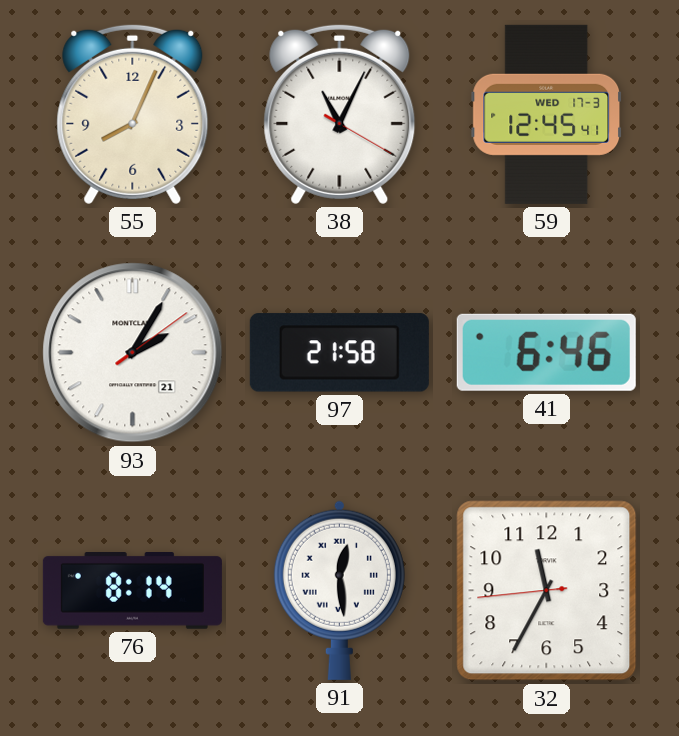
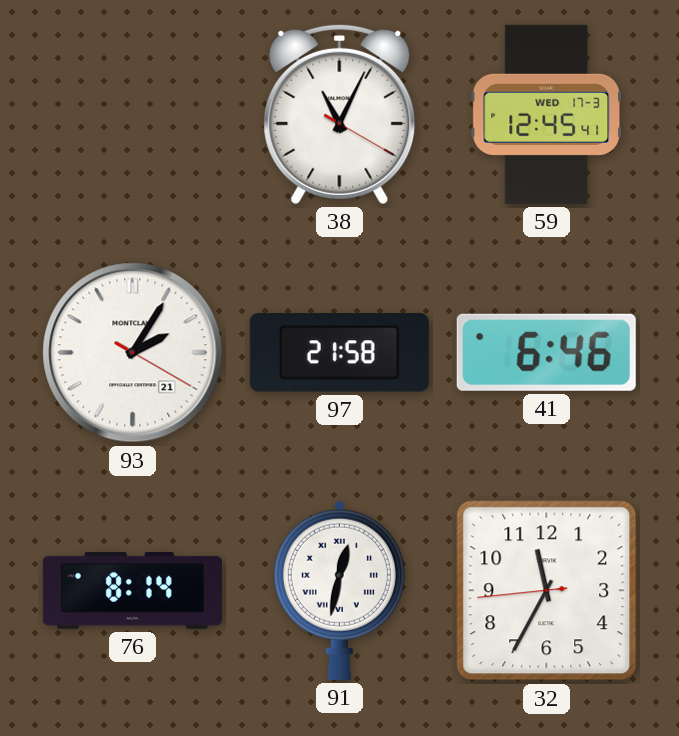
55: 8:04 -> none (133, 114)
93: 2:05:09 -> 2:05:20 (133, 353)
91: 12:29 -> 12:32 (339, 590)
